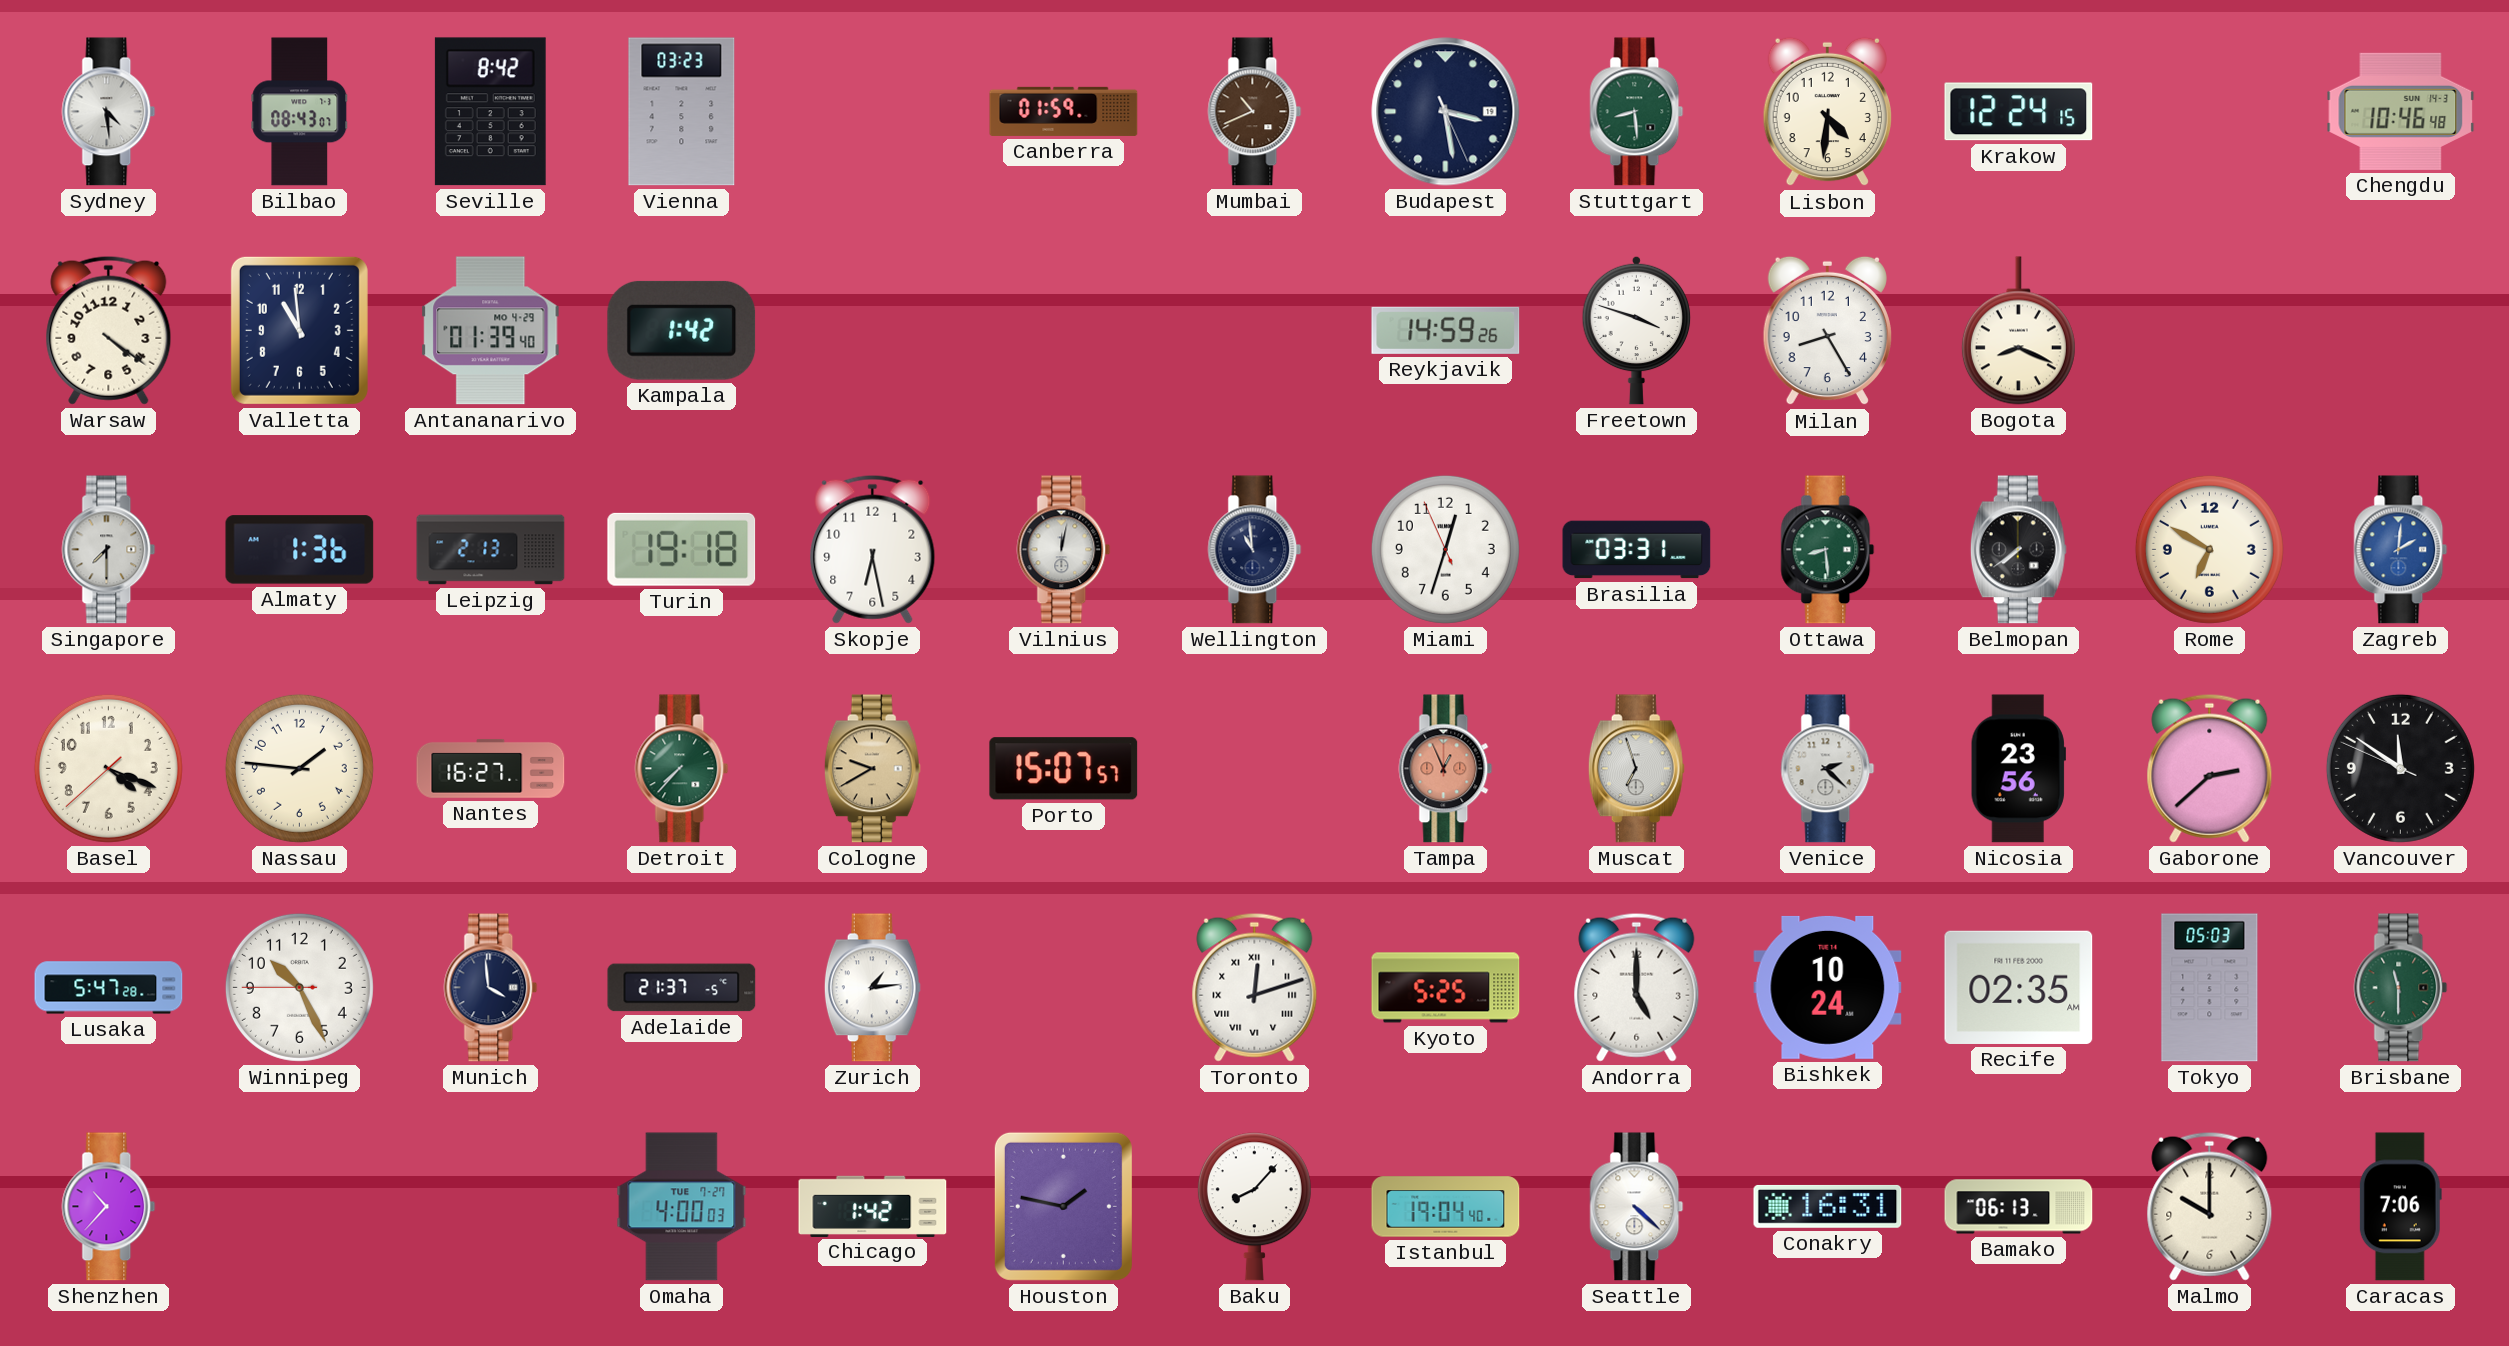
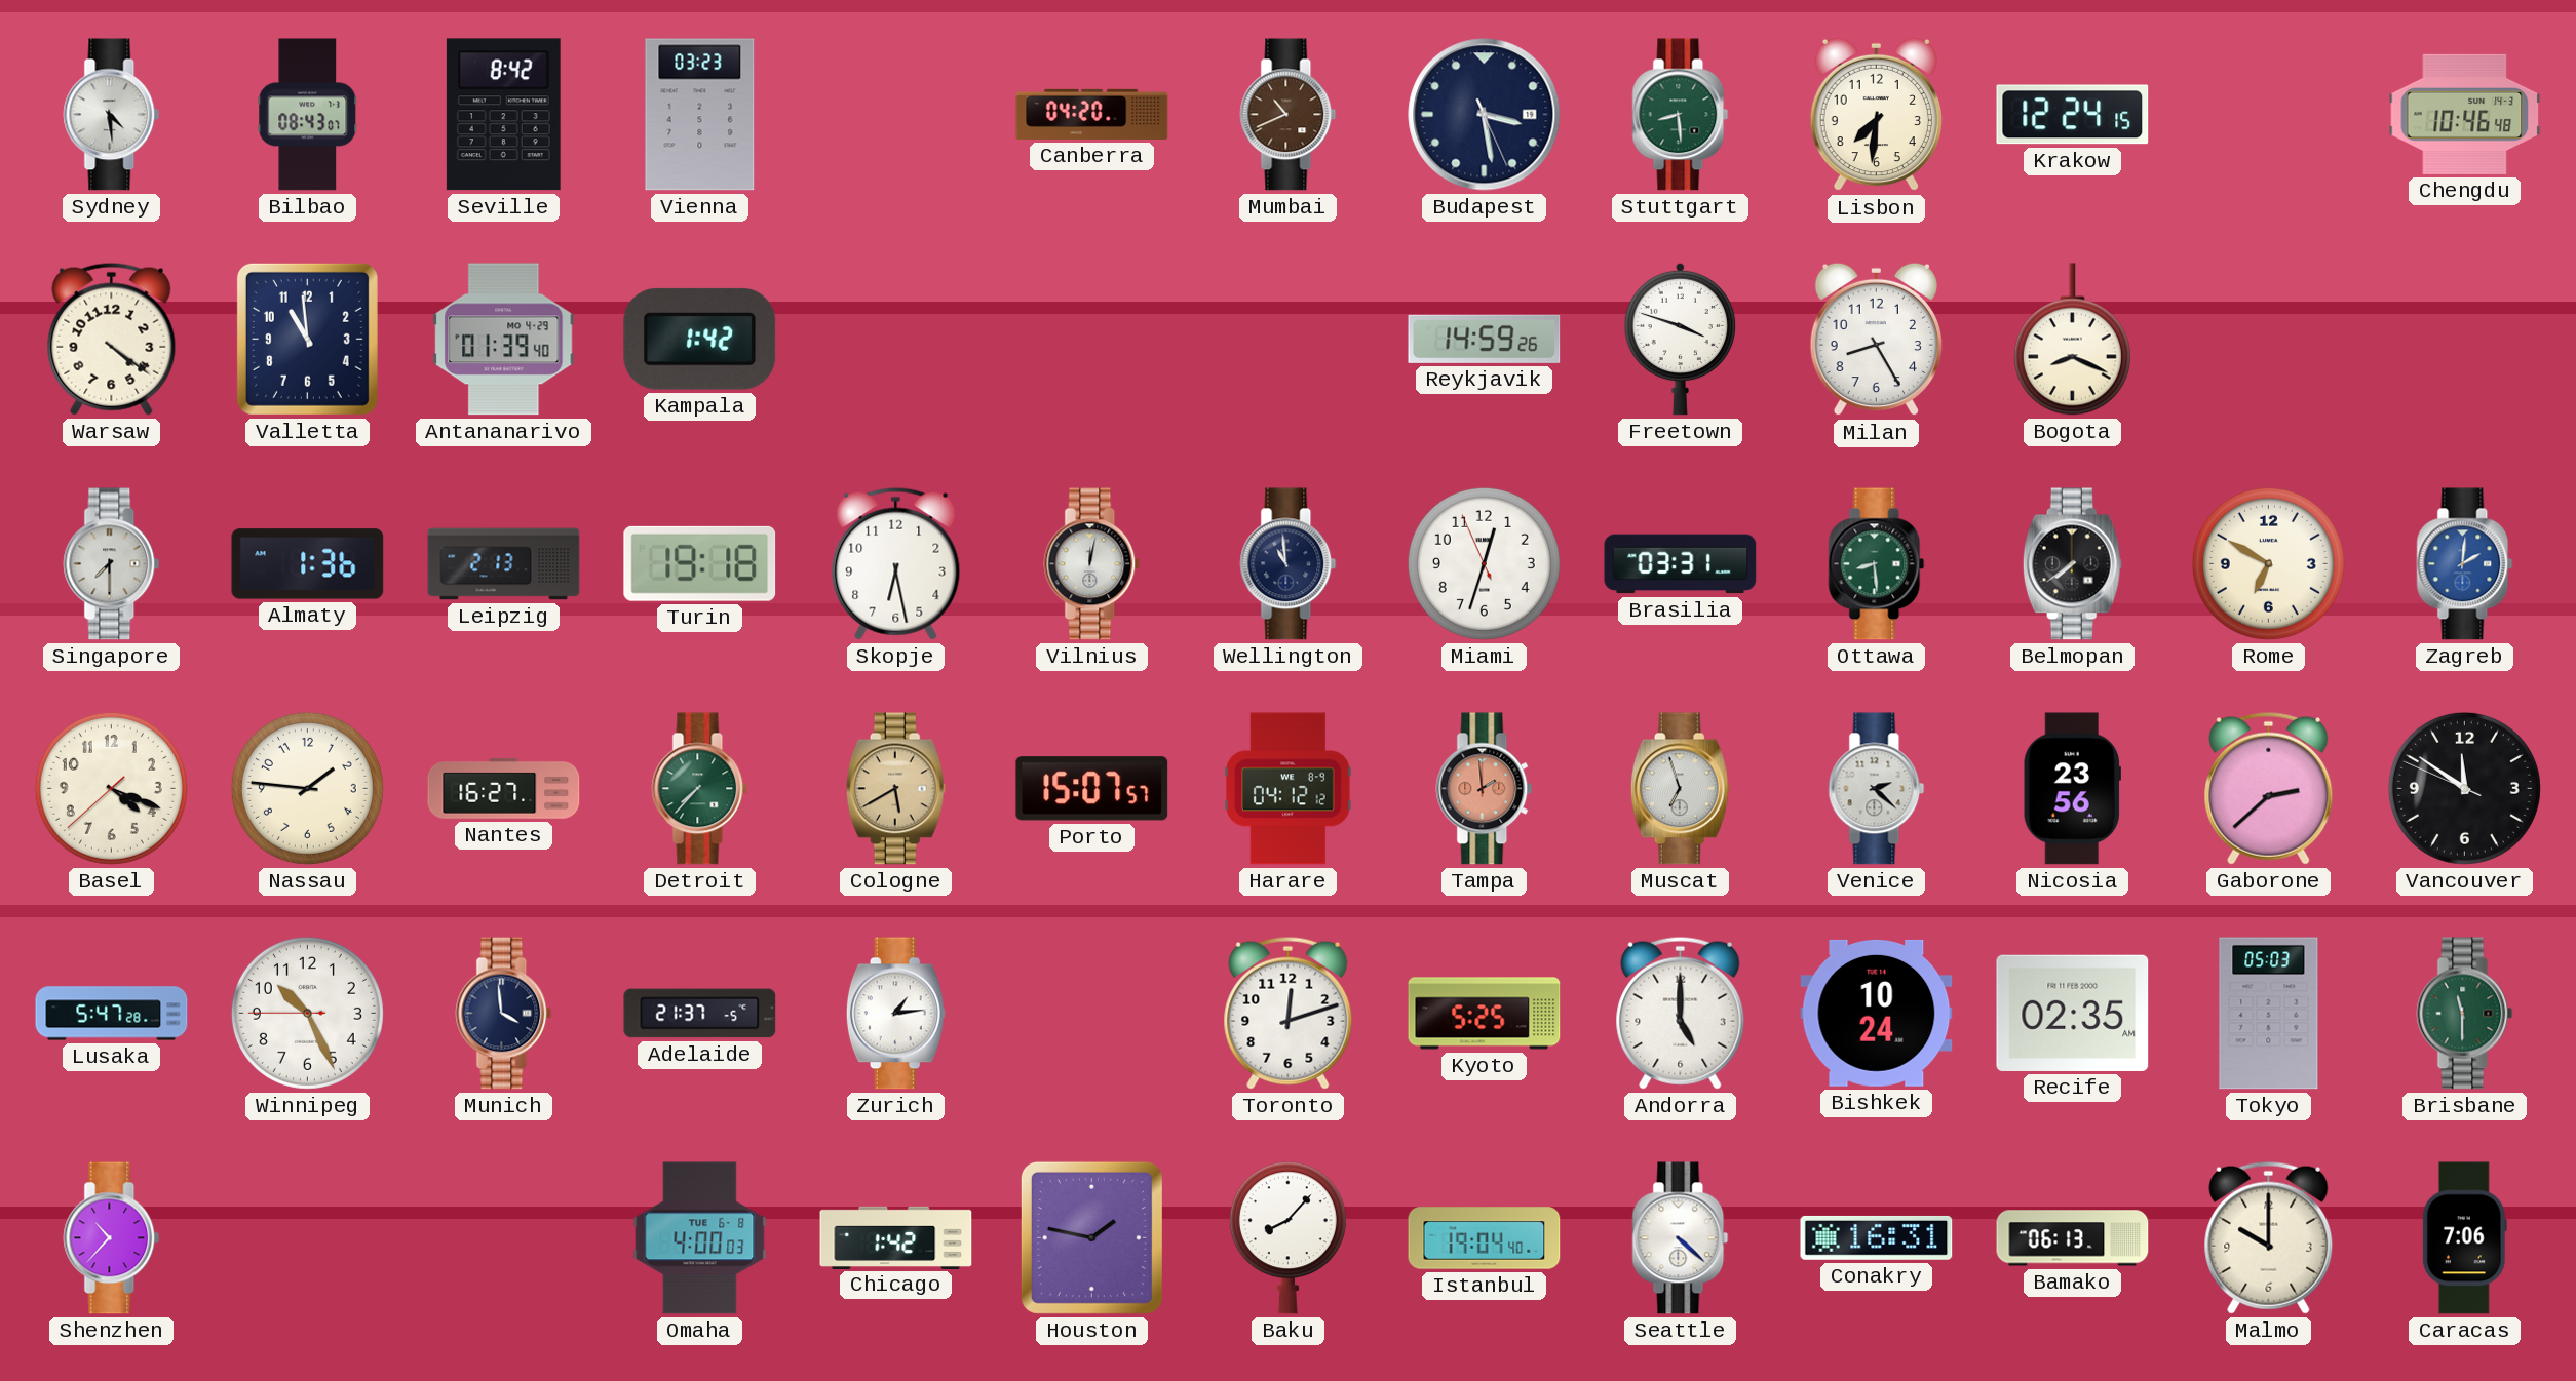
Canberra: 01:59 -> 04:20 (1092, 114)
Lisbon: 4:31 -> 7:31 (1876, 115)
Cologne: 9:40 -> 5:40 (895, 789)
Harare: none -> 04:12 (1289, 789)
Tampa: 12:56 -> 1:59 (1485, 789)
Toronto numerals: Roman -> Arabic (1289, 1013)
Omaha date: TUE 7-27 -> TUE 6-8 (700, 1238)
